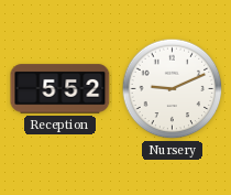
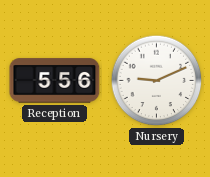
Reception: 5:52 -> 5:56 (55, 81)
